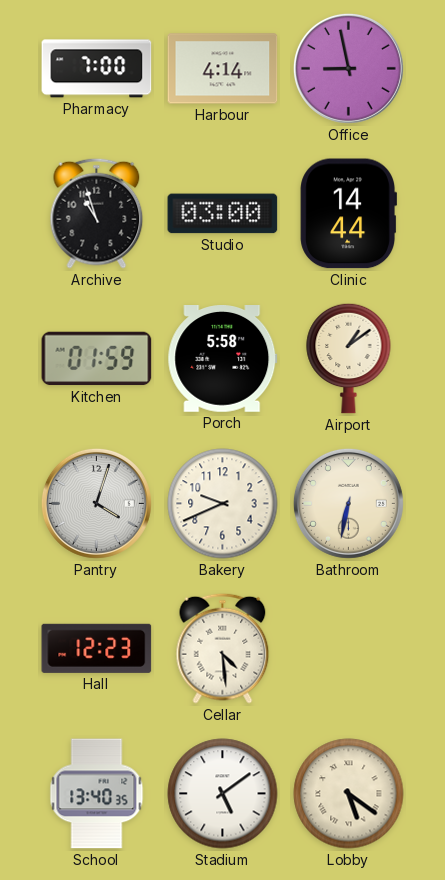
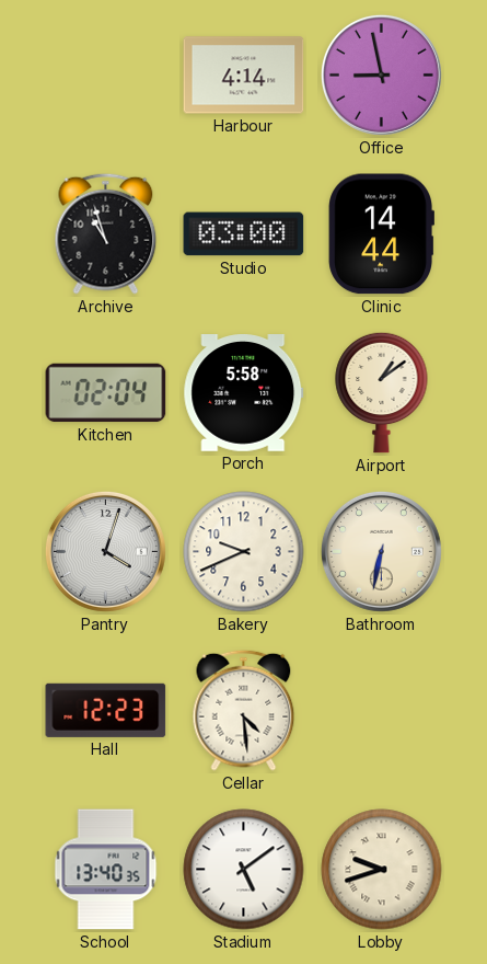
Pharmacy: 7:00 -> none (97, 69)
Kitchen: 01:59 -> 02:04 (106, 393)
Lobby: 5:21 -> 9:42 (382, 870)
